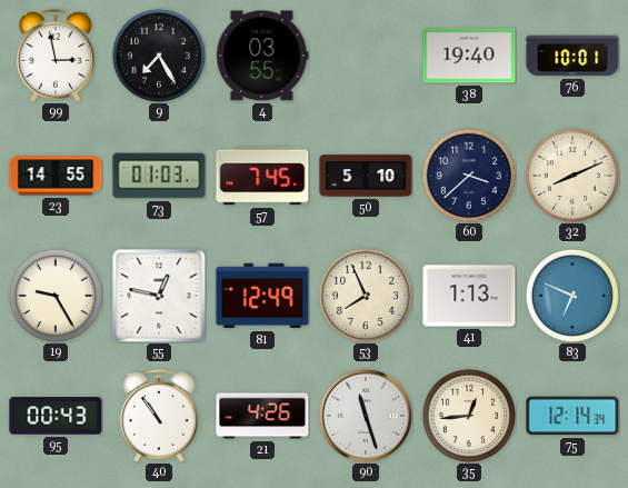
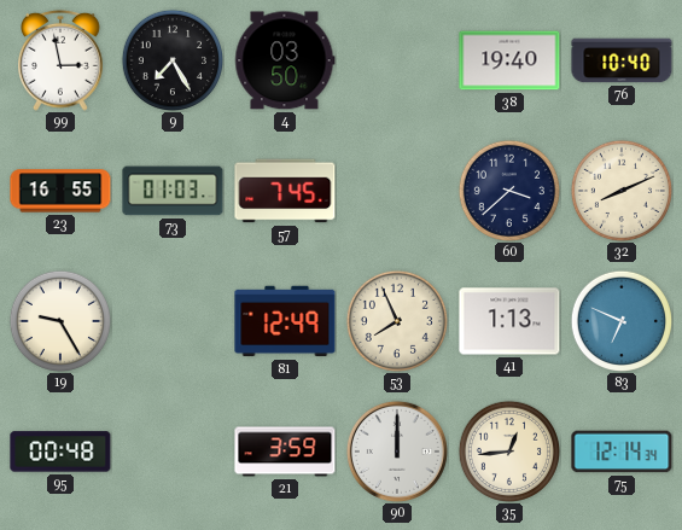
4: 03:55 -> 03:50 (285, 60)
76: 10:01 -> 10:40 (622, 60)
23: 14:55 -> 16:55 (60, 191)
50: 5:10 -> none (366, 176)
55: 12:47 -> none (159, 296)
95: 00:43 -> 00:48 (60, 452)
40: 10:54 -> none (160, 416)
21: 4:26 -> 3:59 (285, 452)
90: 11:27 -> 12:00 (397, 452)
